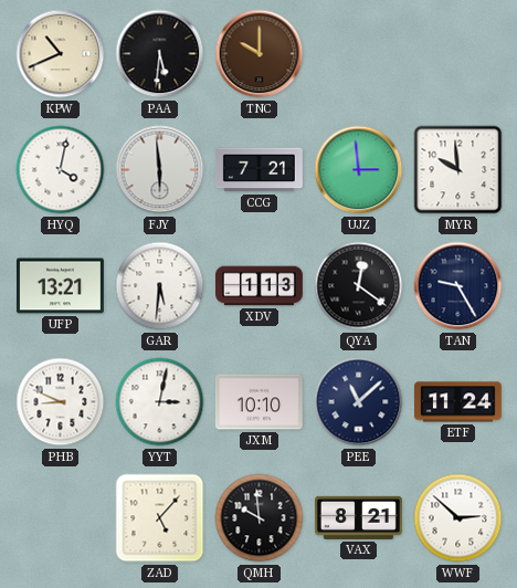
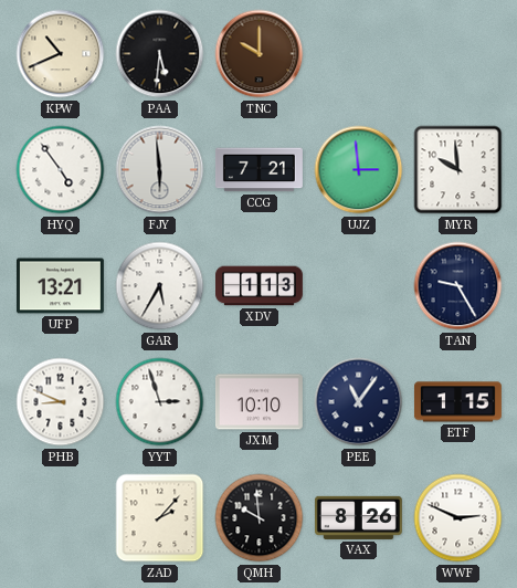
HYQ: 4:02 -> 4:54 (61, 170)
GAR: 5:31 -> 5:35 (160, 286)
QYA: 12:21 -> none (359, 286)
YYT: 3:02 -> 2:57 (160, 402)
PEE: 11:08 -> 11:06 (359, 402)
ETF: 11:24 -> 1:15 (457, 402)
ZAD: 5:07 -> 2:07 (160, 518)
VAX: 8:21 -> 8:26 (358, 517)
WWF: 2:52 -> 2:49 (458, 518)
